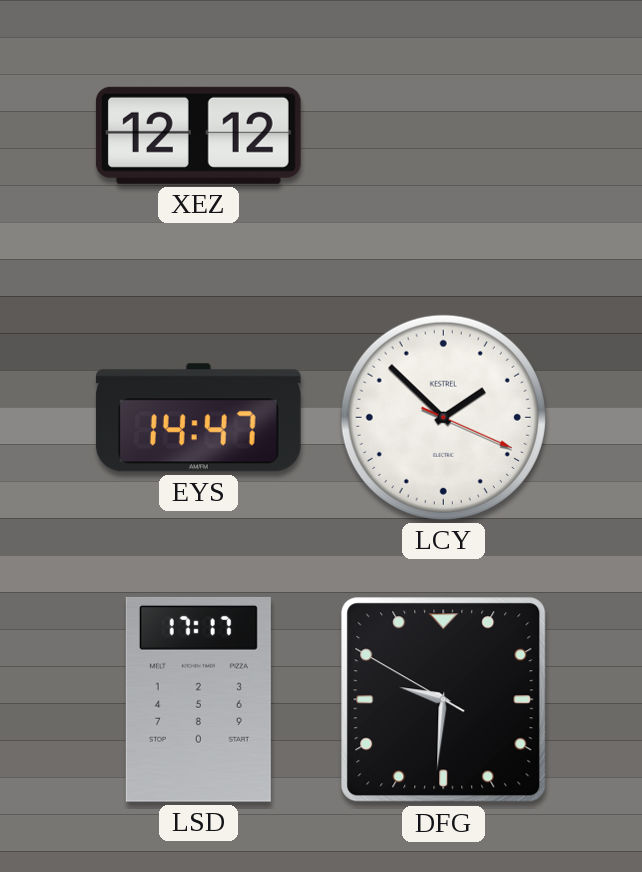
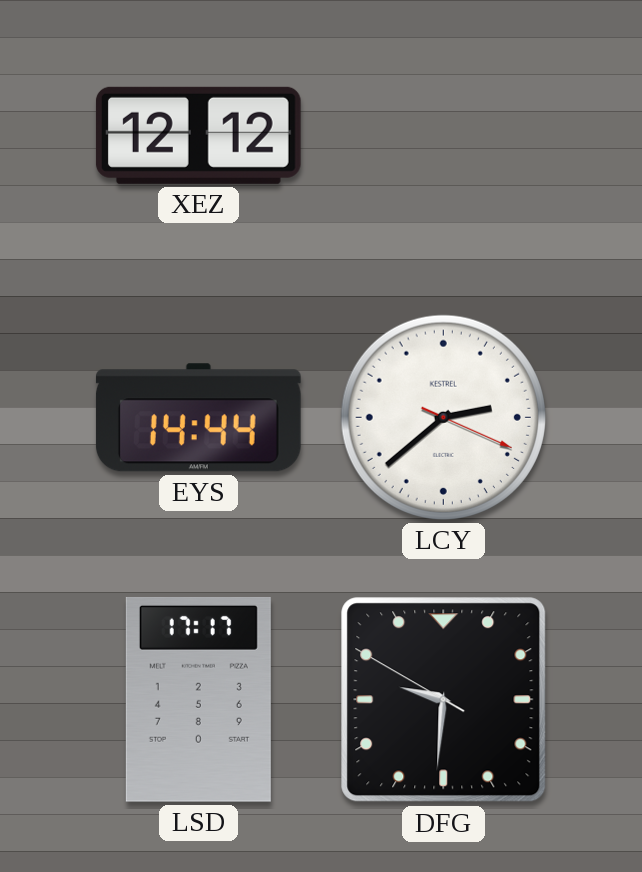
EYS: 14:47 -> 14:44 (198, 418)
LCY: 1:52 -> 2:38 (443, 417)
